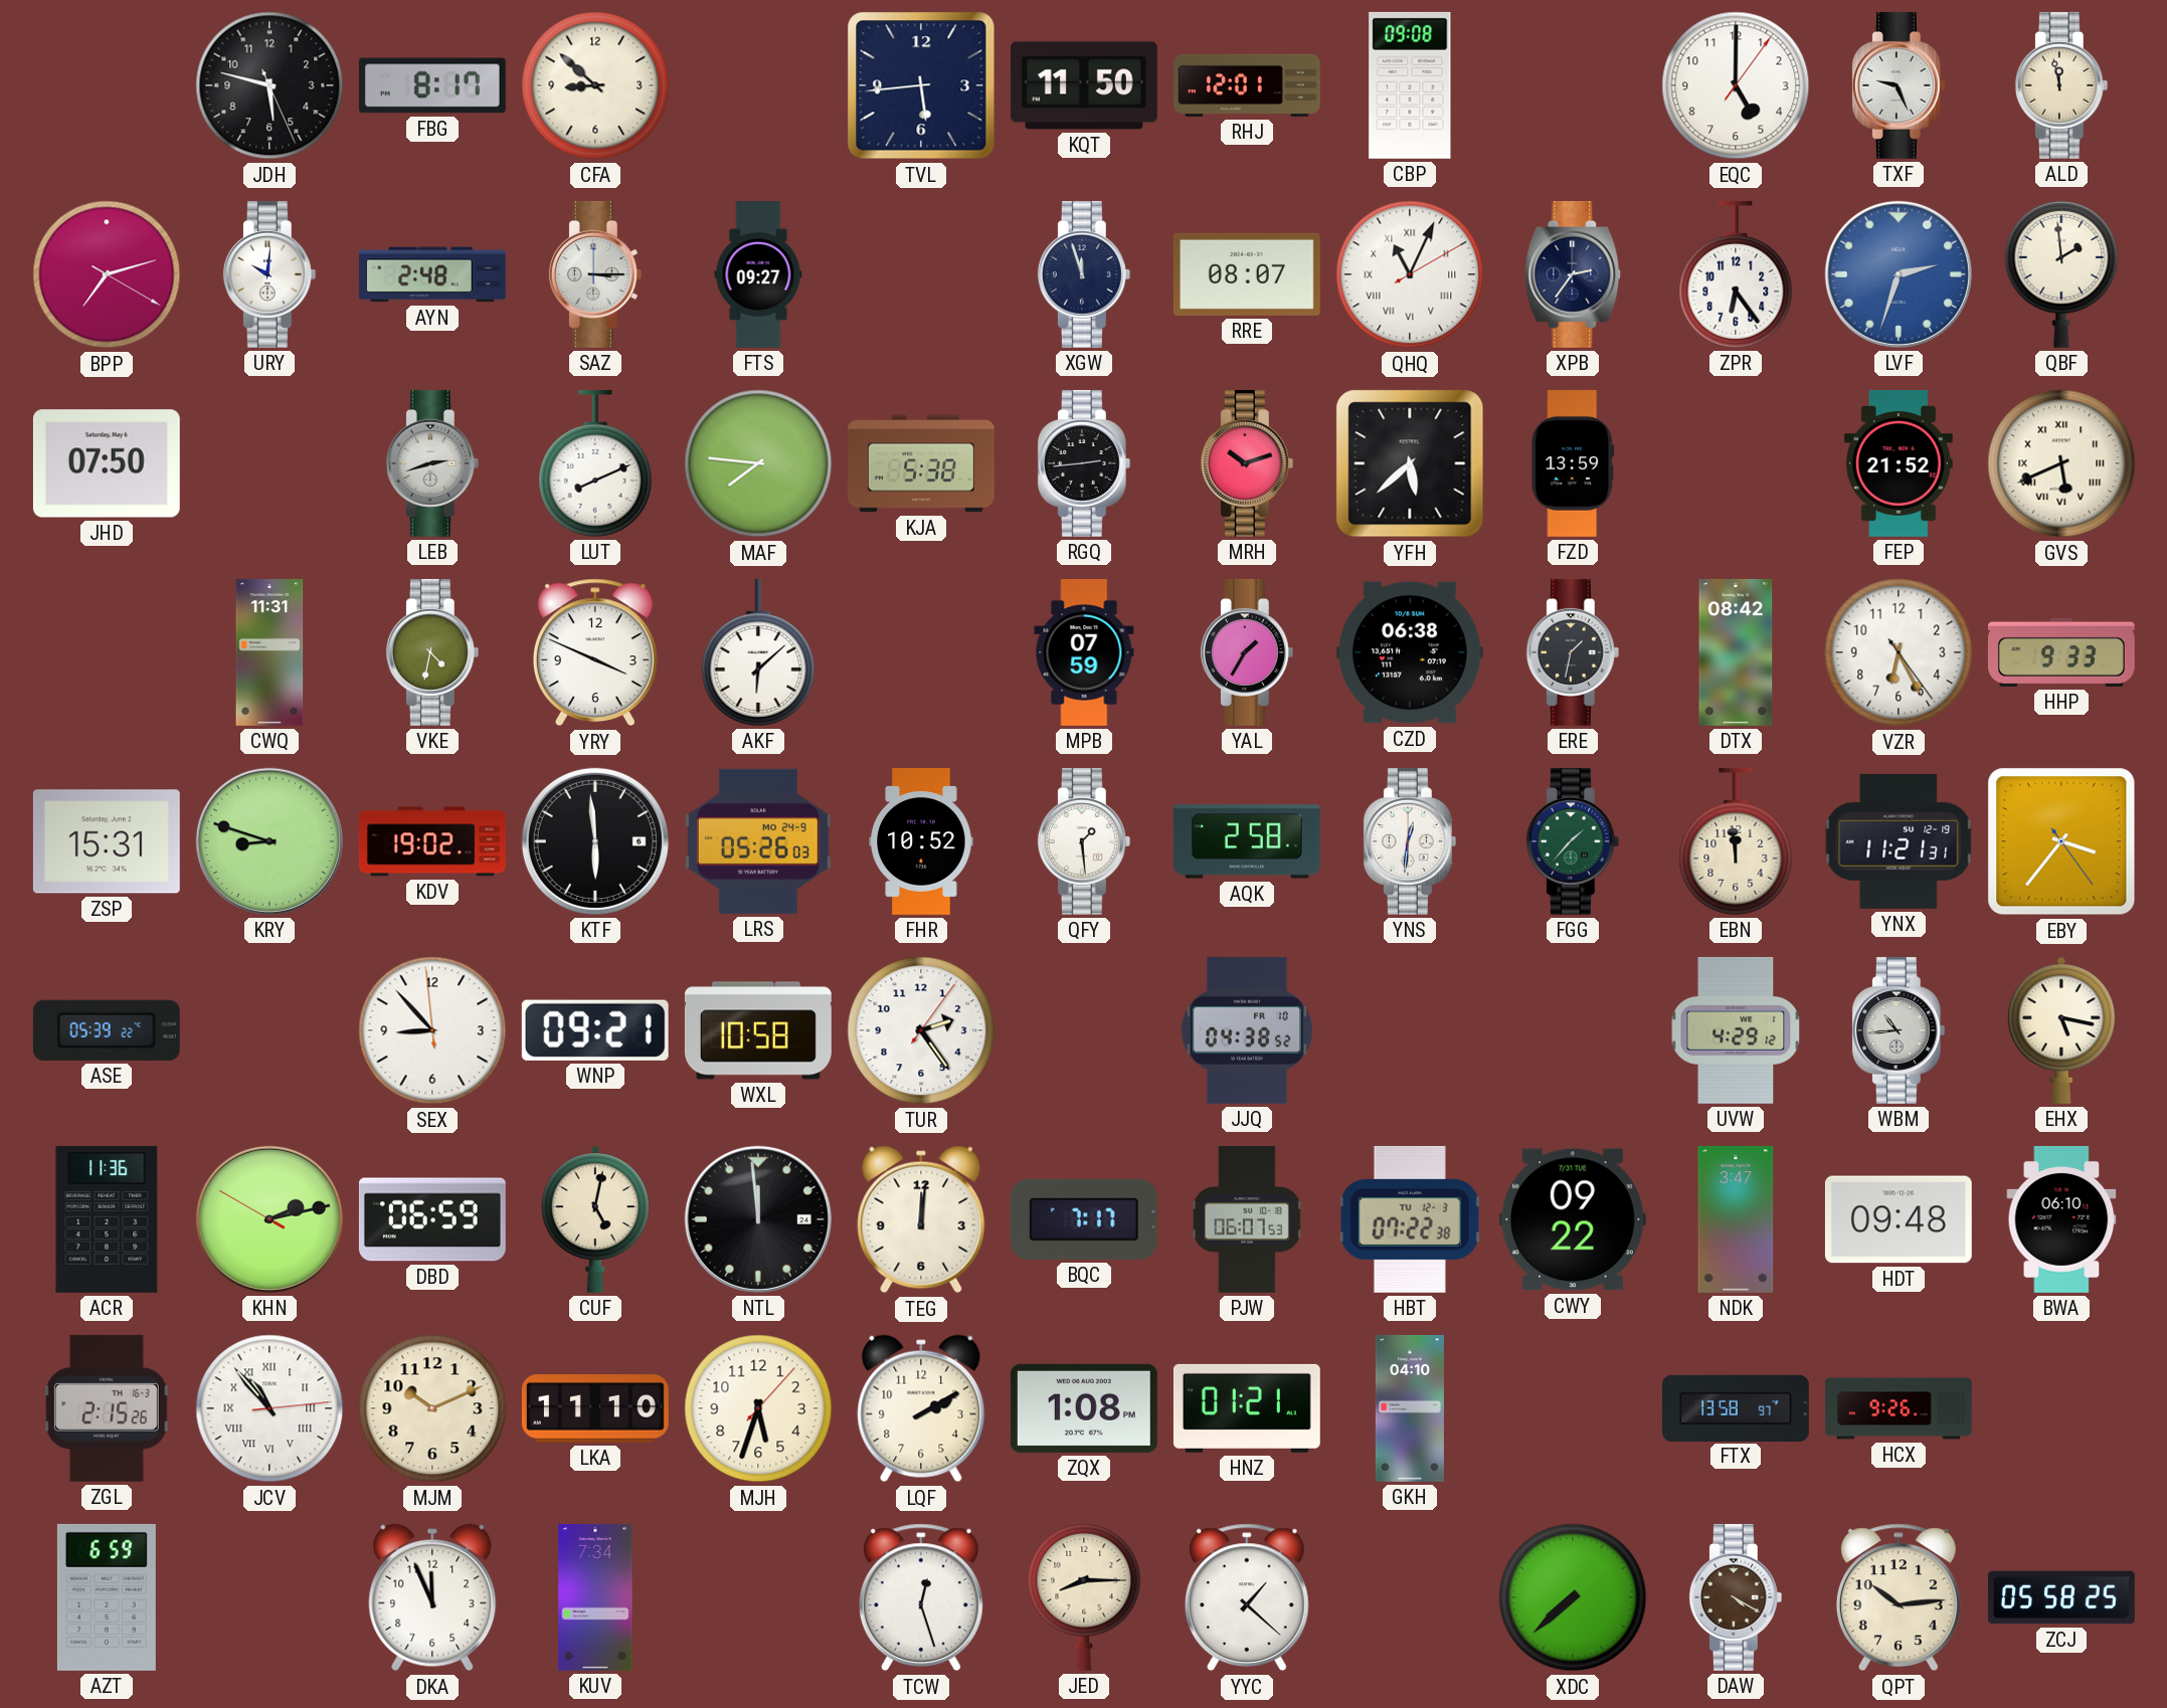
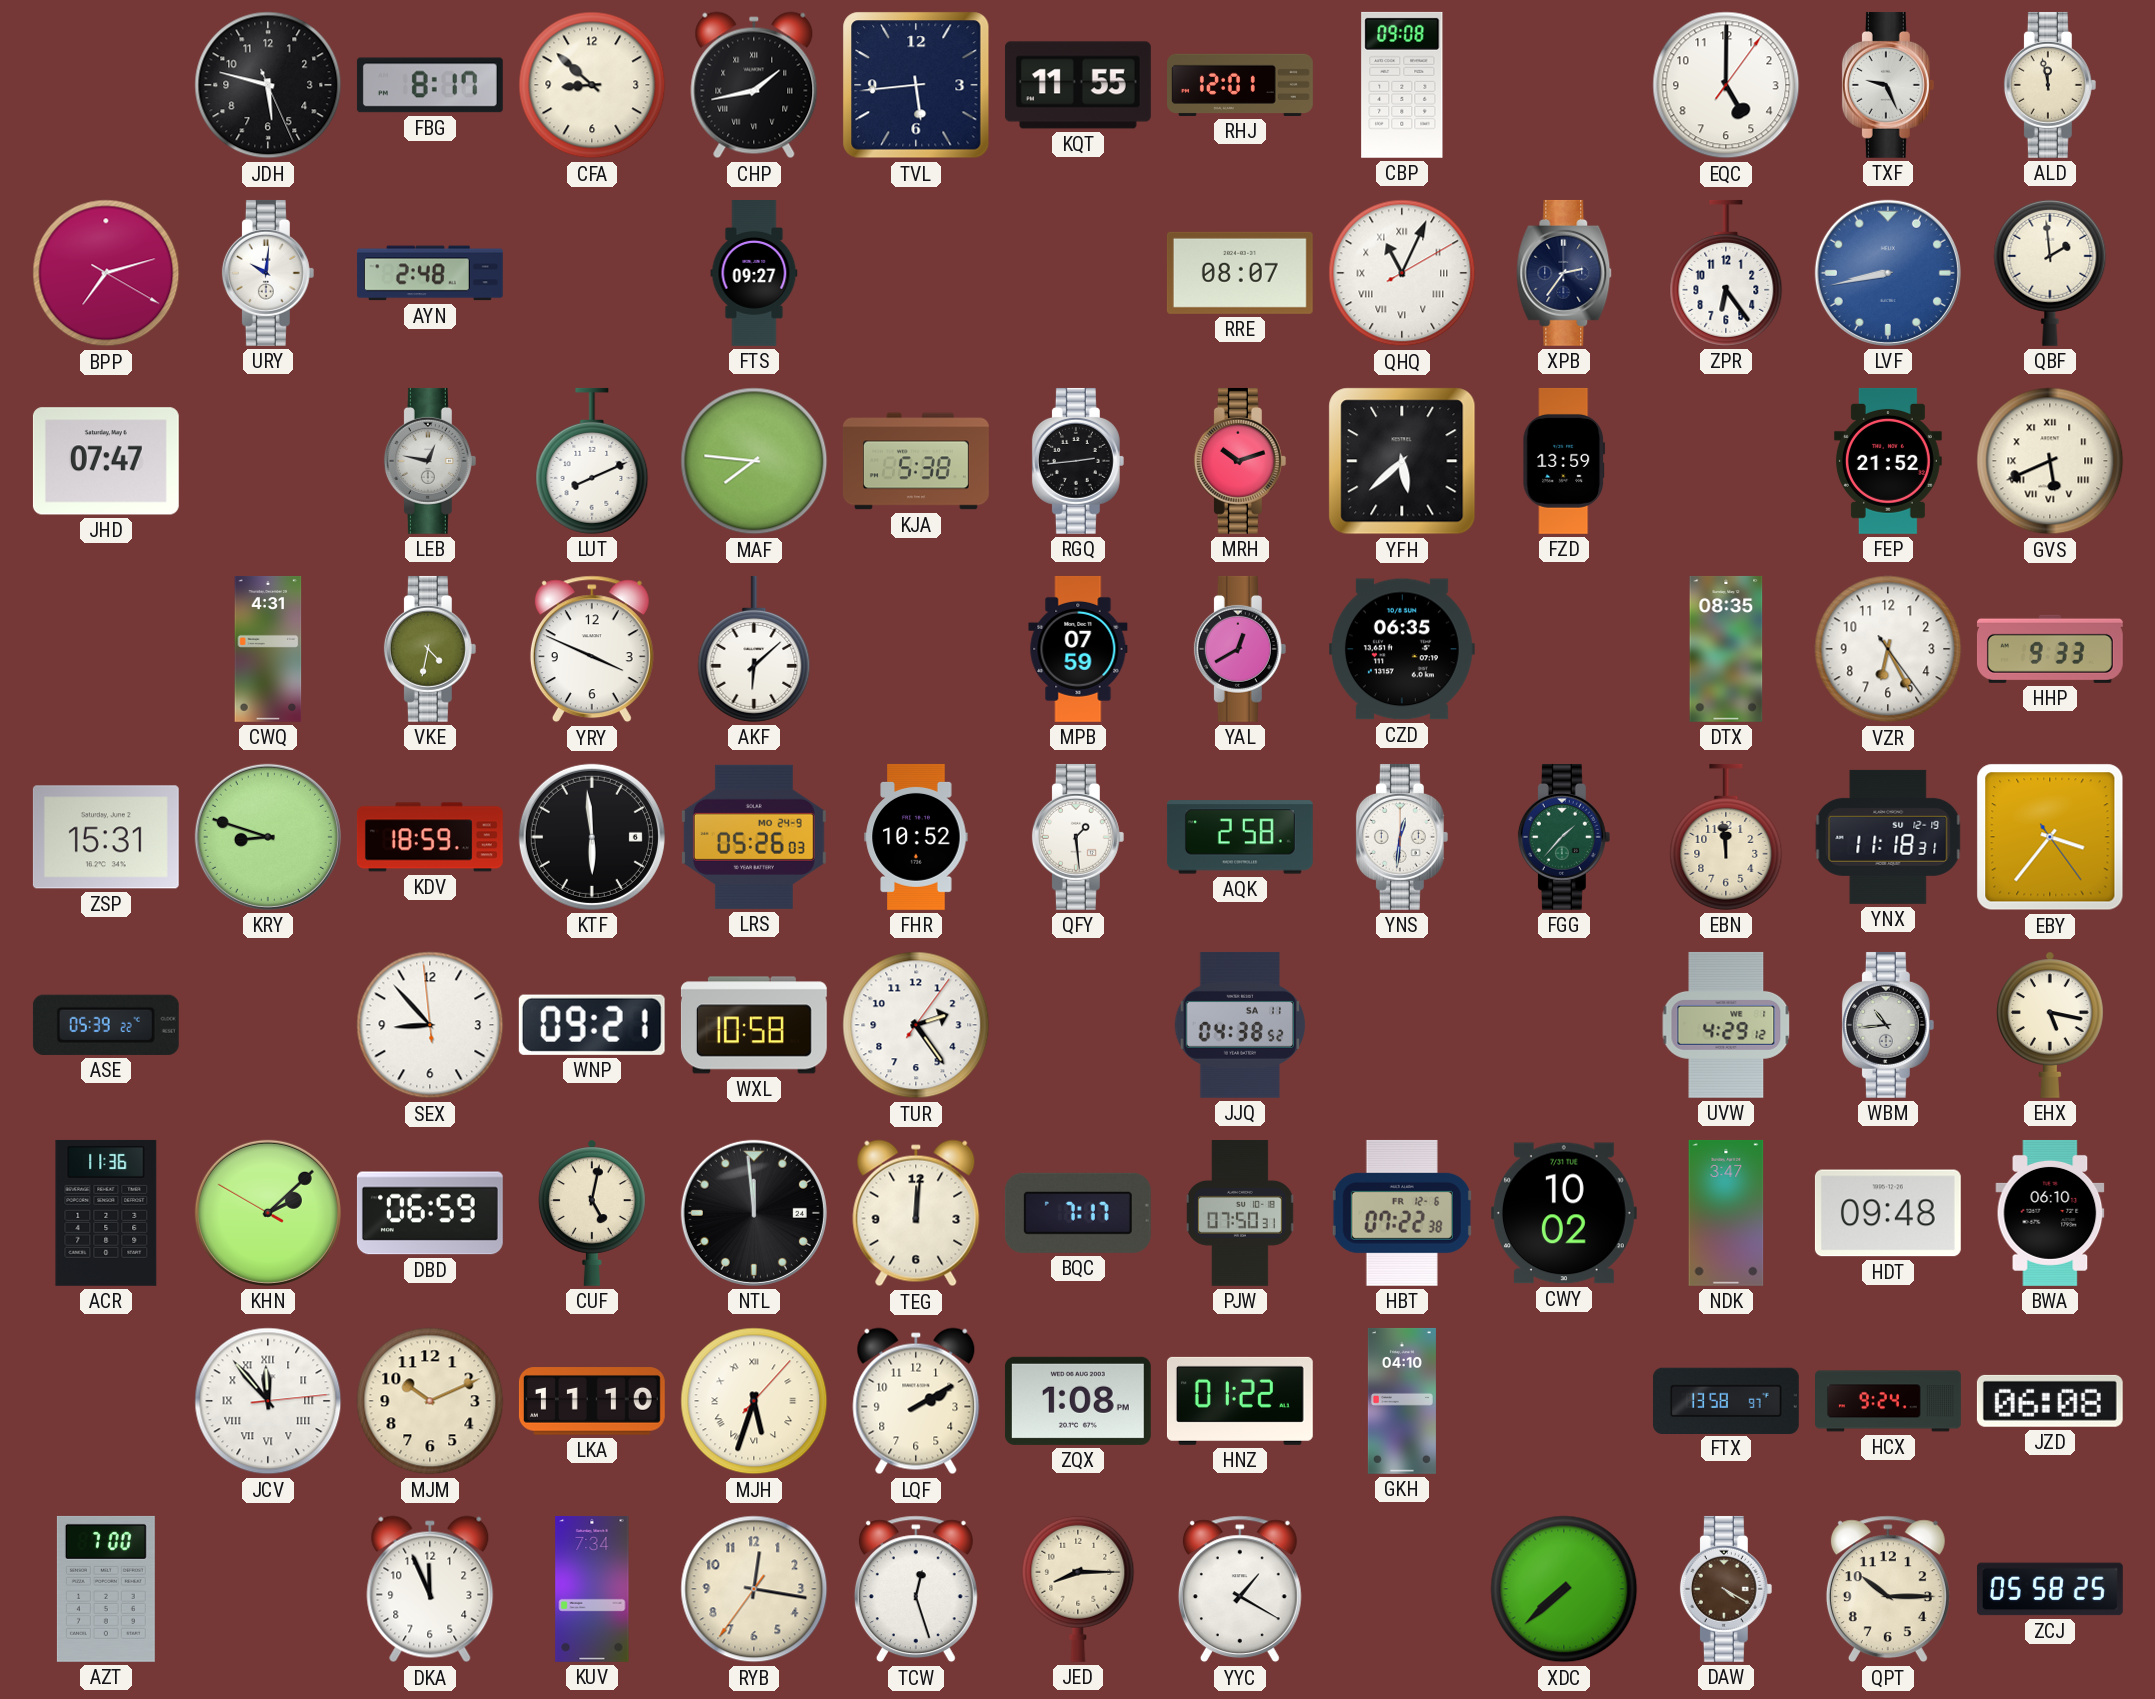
CHP: none -> 1:43 (754, 85)
KQT: 11:50 -> 11:55 (1078, 85)
SAZ: 3:15 -> none (595, 274)
XGW: 11:57 -> none (1084, 274)
LVF: 2:33 -> 8:43 (1888, 273)
JHD: 07:50 -> 07:47 (106, 461)
LEB: 2:42 -> 12:47 (430, 461)
CWQ: 11:31 -> 4:31 (268, 650)
YAL: 1:35 -> 12:40 (1240, 649)
CZD: 06:38 -> 06:35 (1402, 649)
ERE: 1:32 -> none (1573, 652)
DTX: 08:42 -> 08:35 (1726, 649)
KDV: 19:02 -> 18:59 (430, 837)
YNX: 11:21 -> 11:18 (1888, 837)
JJQ date: FR 10 -> SA 11 (1240, 1025)
KHN: 2:12 -> 2:07 (268, 1213)
PJW: 06:07 -> 07:50 (1240, 1214)
HBT date: TU 12-3 -> FR 12-6 (1402, 1213)
CWY: 09:22 -> 10:02 (1564, 1213)
ZGL: 2:15 -> none (107, 1408)
JCV: 10:53 -> 11:53 (268, 1401)
MJH numerals: Arabic -> Roman (754, 1401)
HNZ: 01:21 -> 01:22 (1240, 1401)
HCX: 9:26 -> 9:24 (1889, 1401)
JZD: none -> 06:08 (2050, 1401)
AZT: 6:59 -> 7:00 (106, 1589)
RYB: none -> 12:16 (754, 1589)
YYC: 1:22 -> 1:20 (1240, 1589)
QPT: 10:14 -> 10:15 (1888, 1589)
